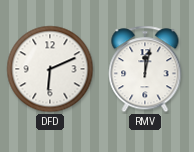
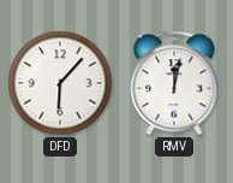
DFD: 6:11 -> 6:07 (60, 83)
